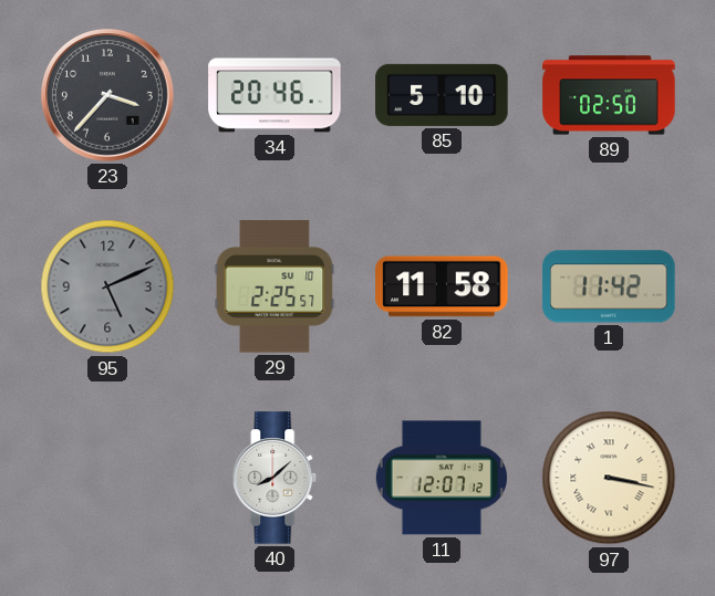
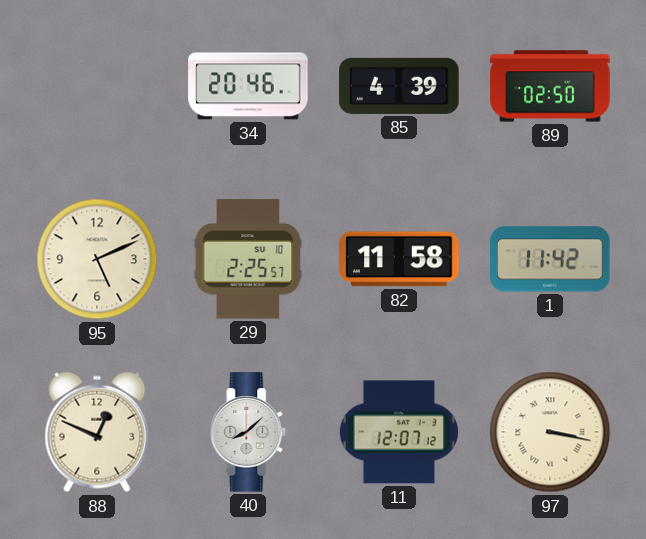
23: 3:37 -> none (108, 96)
85: 5:10 -> 4:39 (399, 86)
95 dial: grey -> cream (97, 259)
88: none -> 12:49 (97, 432)
